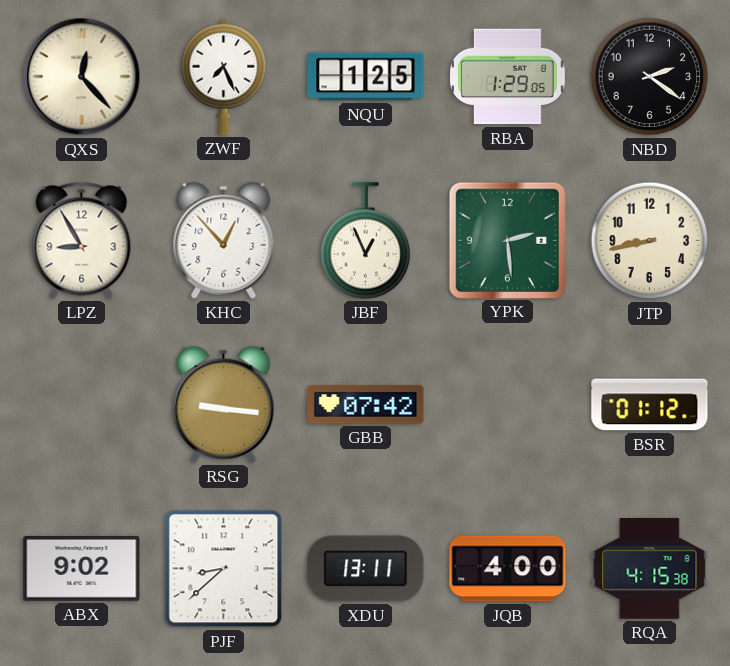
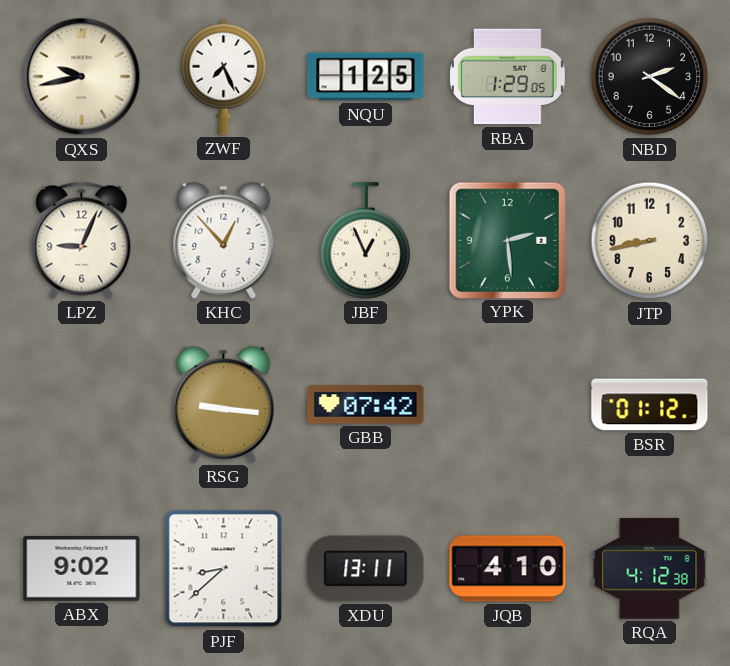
QXS: 12:23 -> 9:43 (82, 77)
LPZ: 8:55 -> 9:04 (82, 240)
JQB: 4:00 -> 4:10 (508, 569)
RQA: 4:15 -> 4:12 (650, 569)
